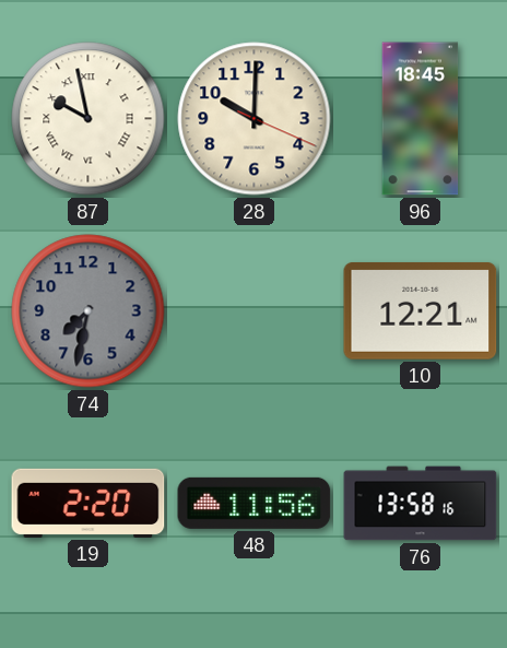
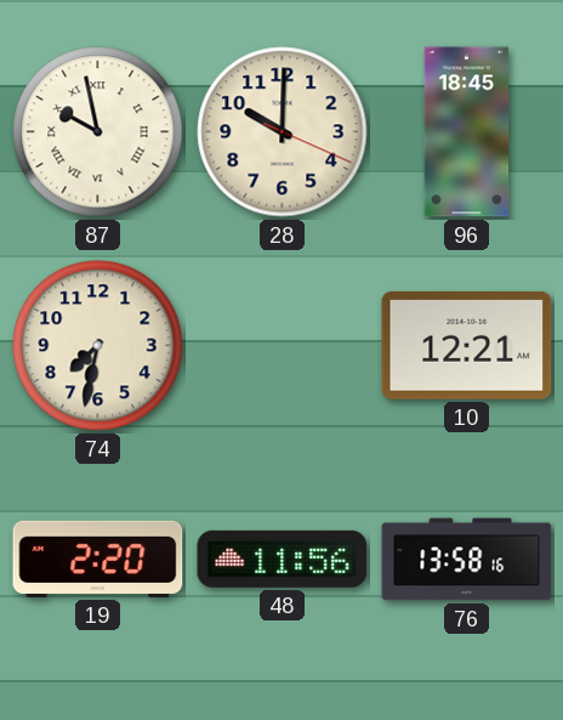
74 dial: grey -> cream (98, 346)
